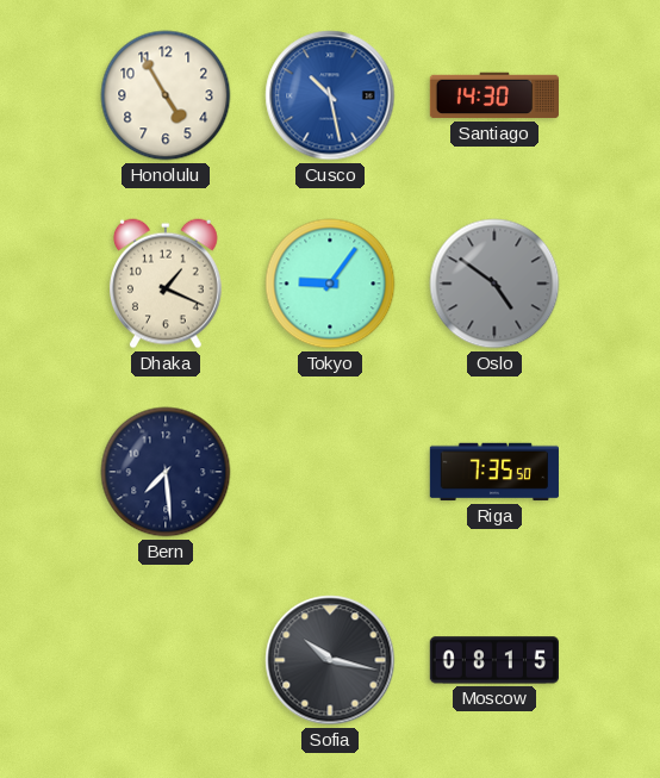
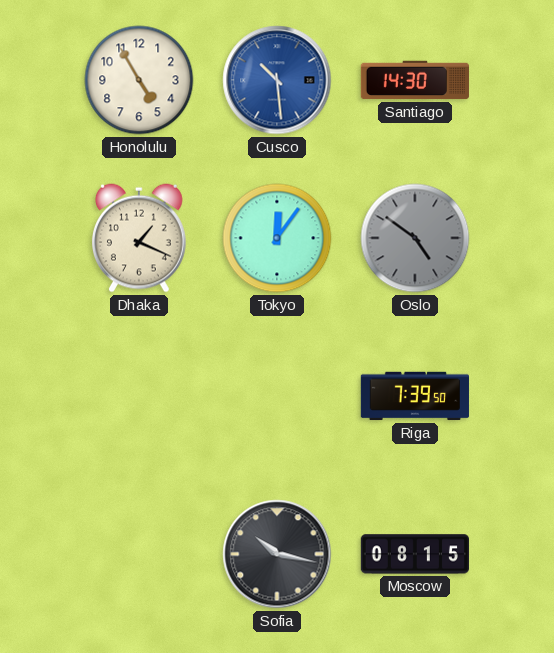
Cusco: 10:28 -> 10:29 (277, 80)
Tokyo: 9:06 -> 12:06 (277, 238)
Bern: 7:29 -> none (166, 472)
Riga: 7:35 -> 7:39 (415, 396)
